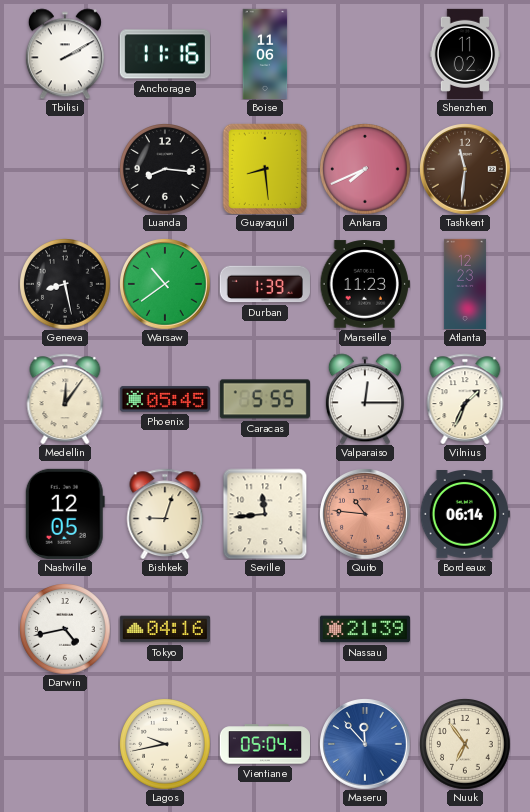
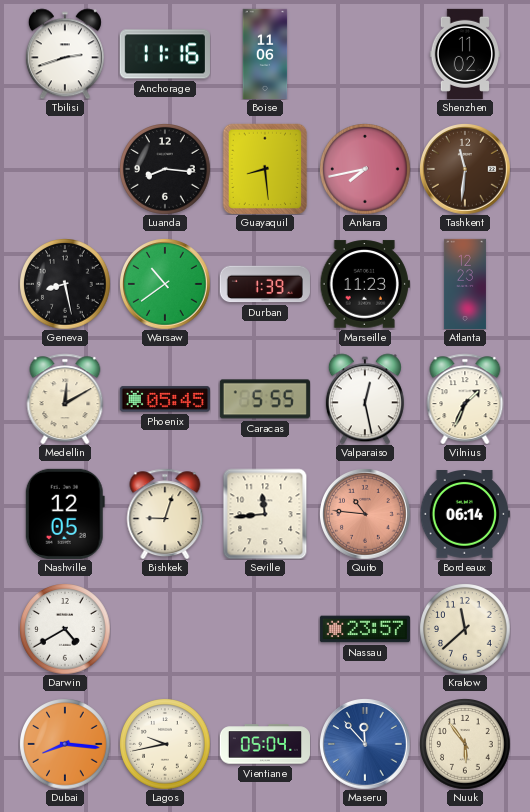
Tbilisi: 2:10 -> 2:42 (65, 54)
Ankara: 7:41 -> 7:43 (365, 169)
Medellin: 12:06 -> 12:10 (65, 399)
Valparaiso: 12:15 -> 12:28 (365, 399)
Darwin: 4:43 -> 4:40 (65, 629)
Tokyo: 04:16 -> none (165, 629)
Nassau: 21:39 -> 23:57 (364, 629)
Krakow: none -> 11:38 (465, 629)
Dubai: none -> 8:16 (65, 744)
Nuuk: 6:54 -> 5:54 (465, 744)
